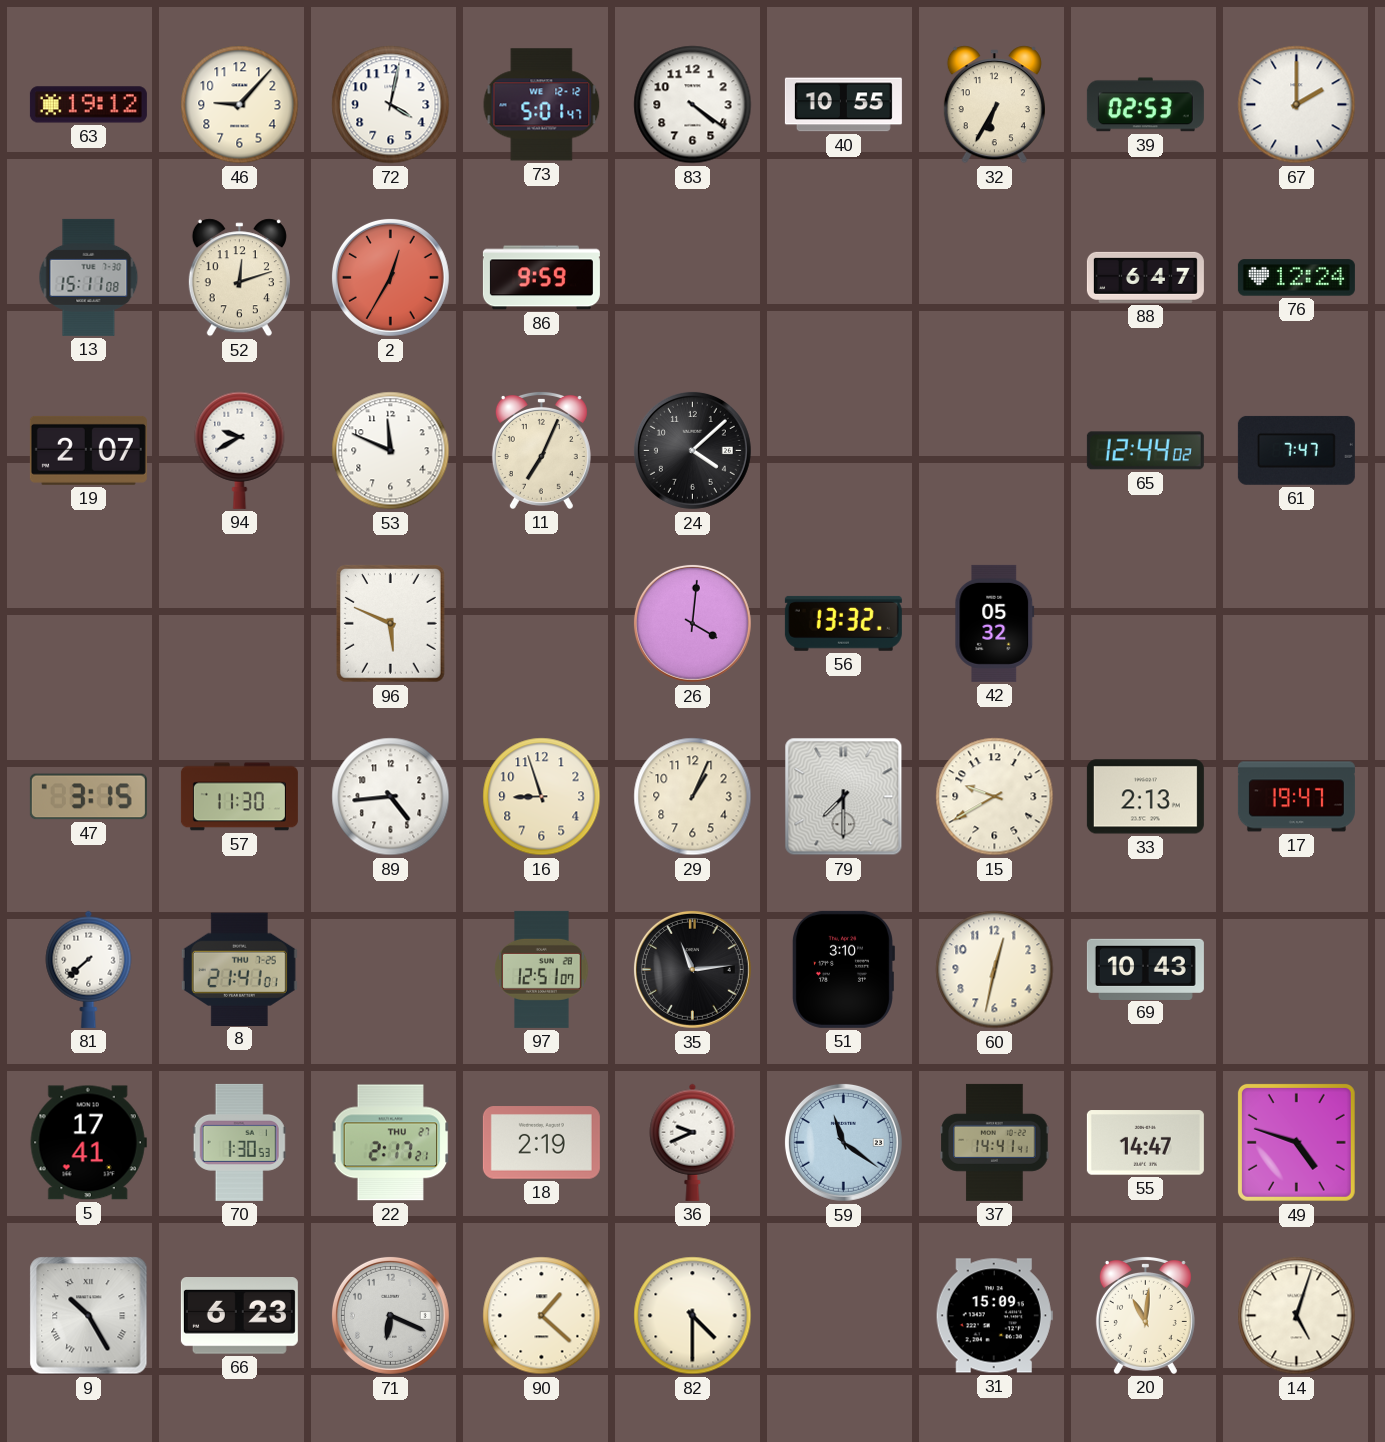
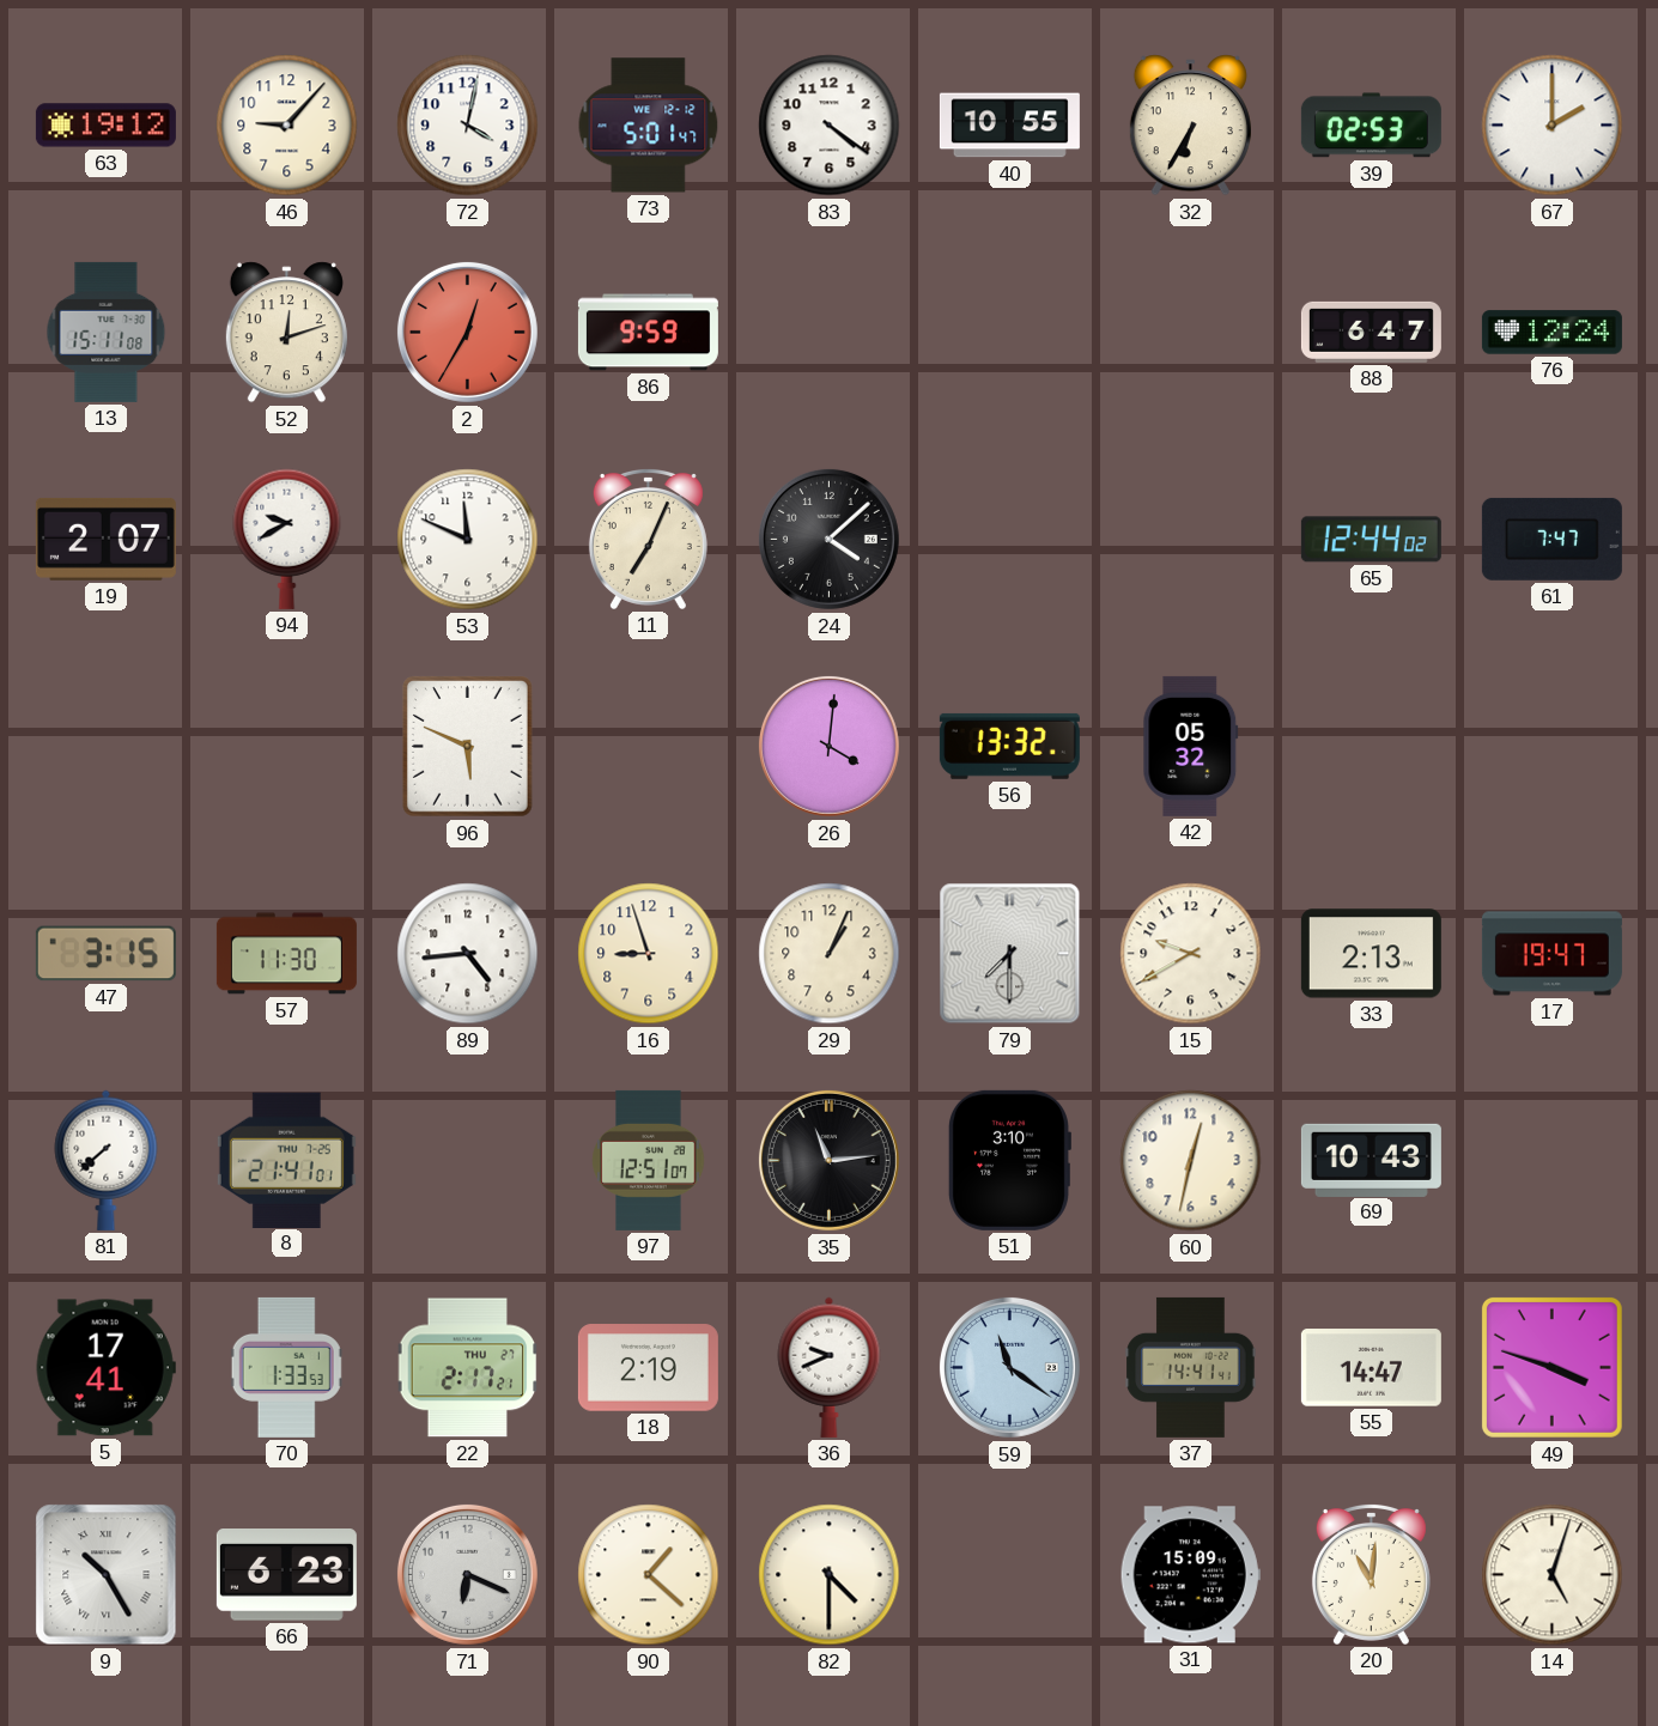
70: 1:30 -> 1:33 (286, 1367)
49: 4:48 -> 3:48 (1551, 1367)
